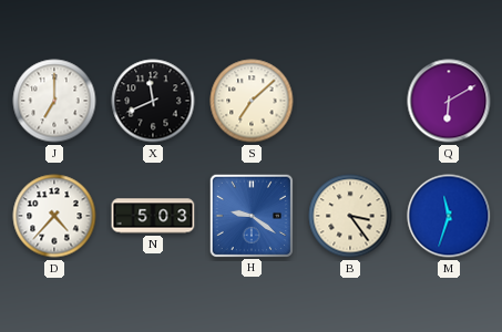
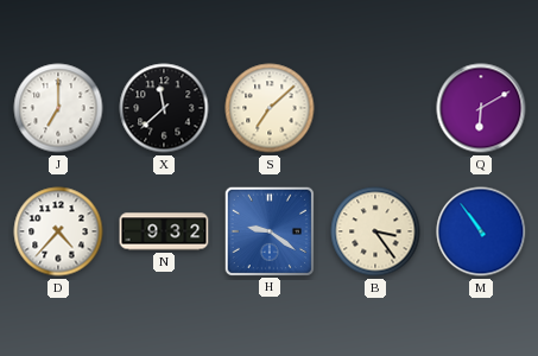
X: 11:41 -> 11:38 (164, 108)
N: 5:03 -> 9:32 (164, 231)
M: 11:33 -> 10:54 (481, 231)
